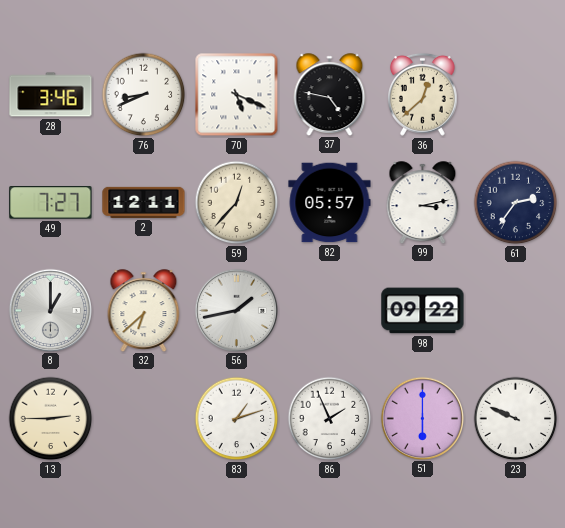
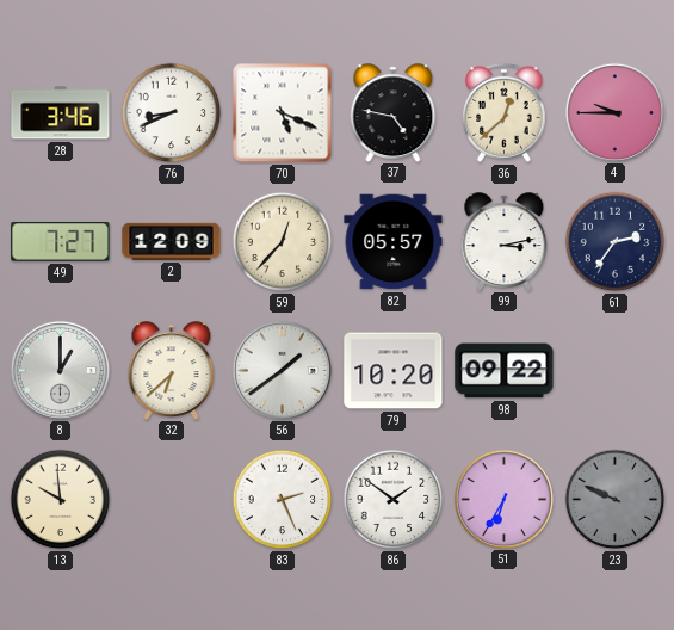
4: none -> 9:45 (614, 112)
2: 12:11 -> 12:09 (172, 241)
56: 1:43 -> 1:39 (282, 370)
79: none -> 10:20 (394, 371)
13: 2:45 -> 9:59 (61, 500)
83: 1:12 -> 2:26 (283, 500)
86: 1:56 -> 1:51 (394, 500)
51: 6:00 -> 6:35 (503, 499)
23 dial: white -> grey (616, 500)
